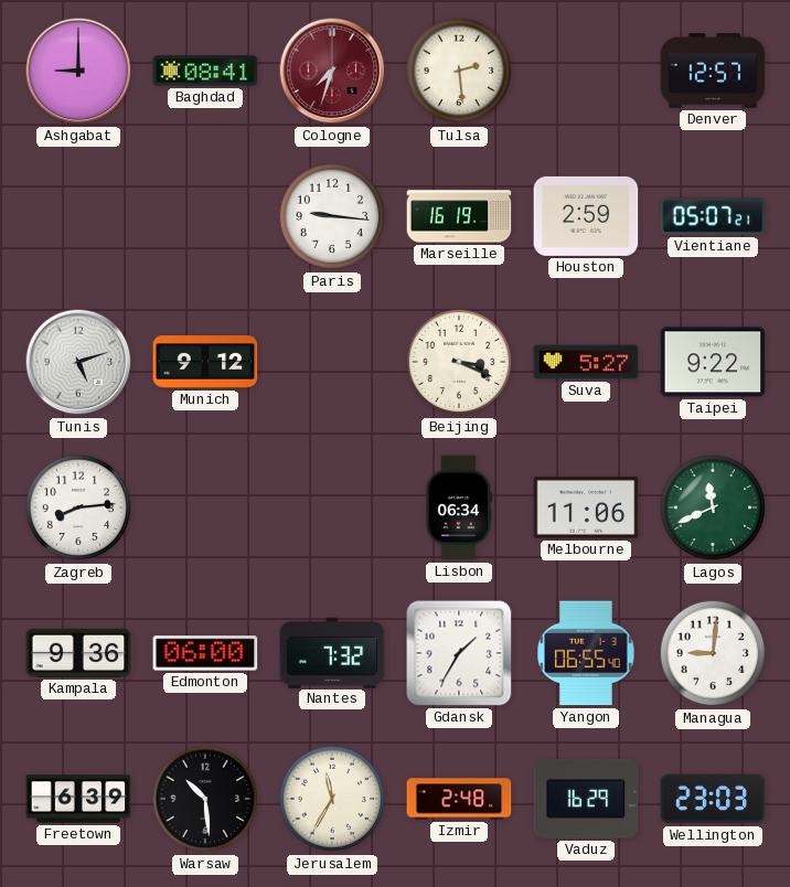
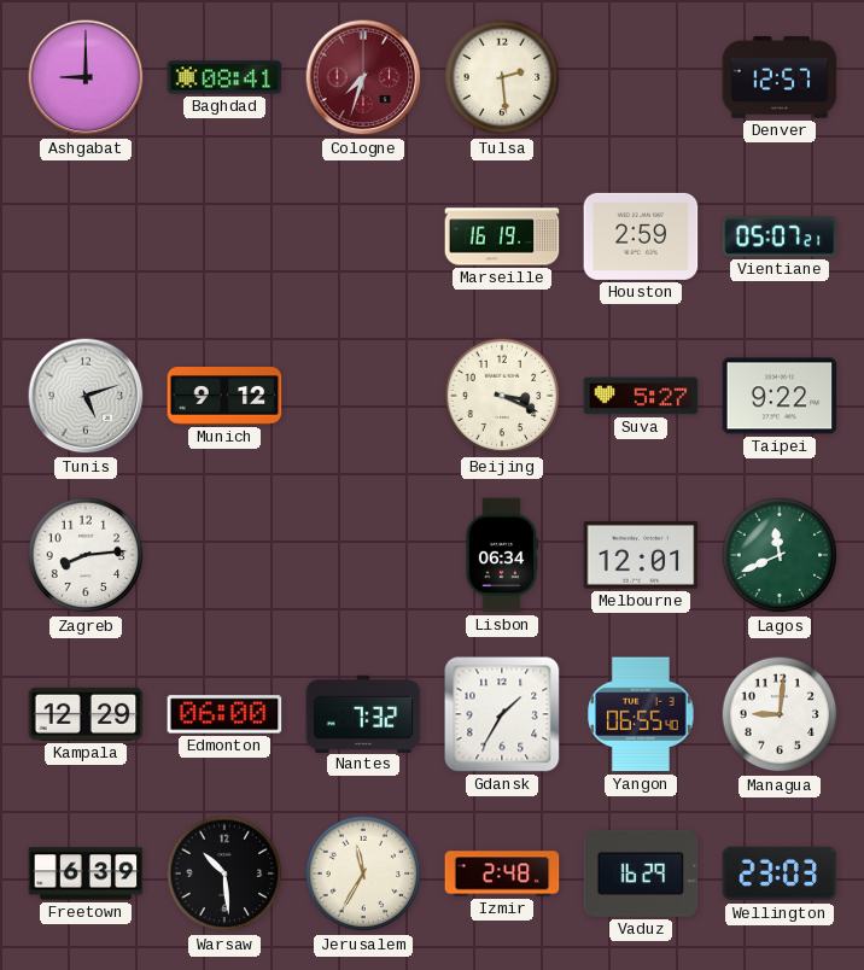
Paris: 9:16 -> none (332, 216)
Melbourne: 11:06 -> 12:01 (641, 555)
Kampala: 9:36 -> 12:29 (86, 714)
